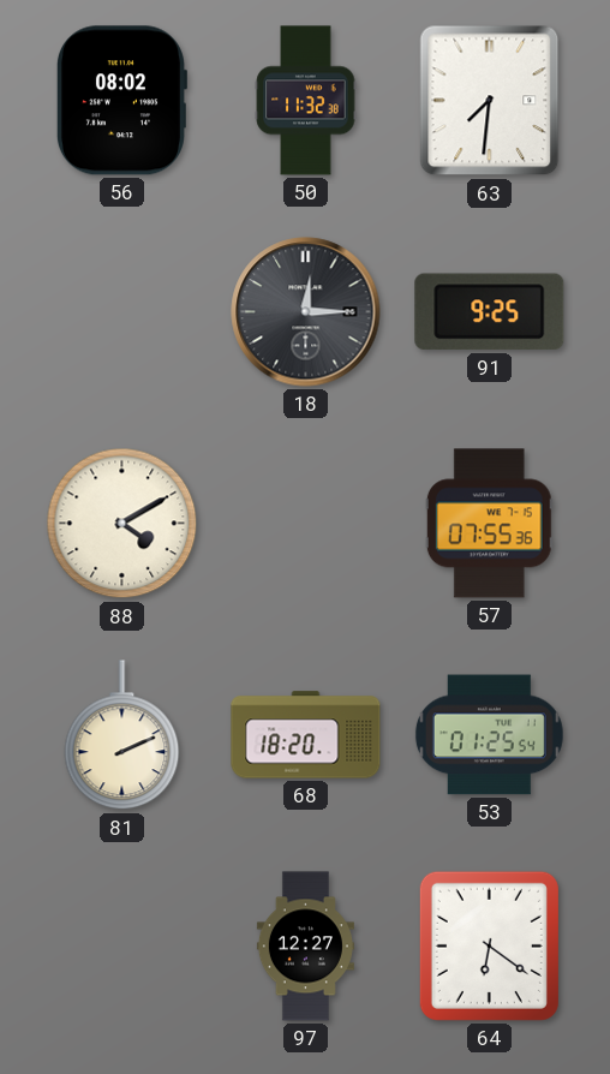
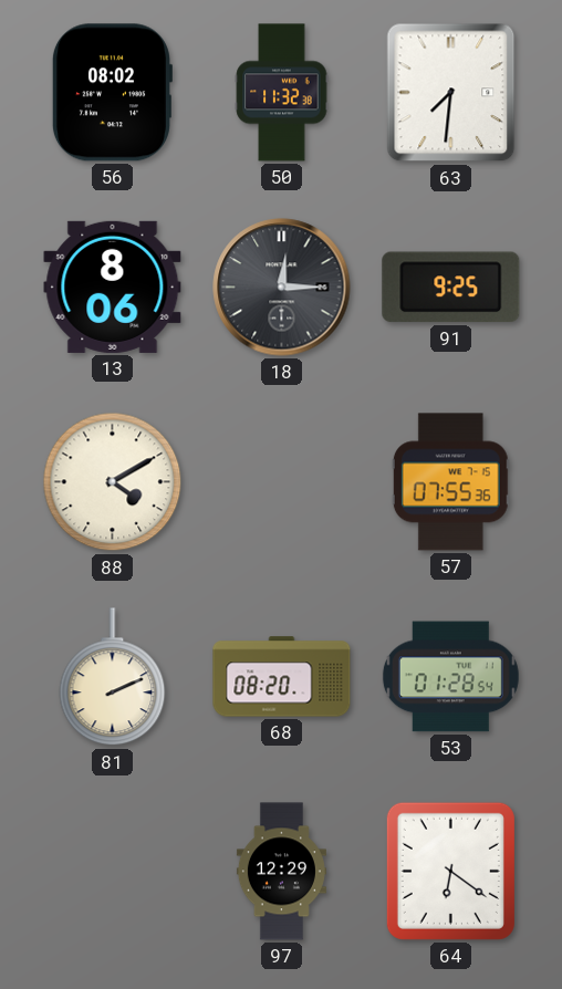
13: none -> 8:06 (113, 287)
68: 18:20 -> 08:20 (282, 677)
53: 01:25 -> 01:28 (450, 677)
97: 12:27 -> 12:29 (281, 872)
